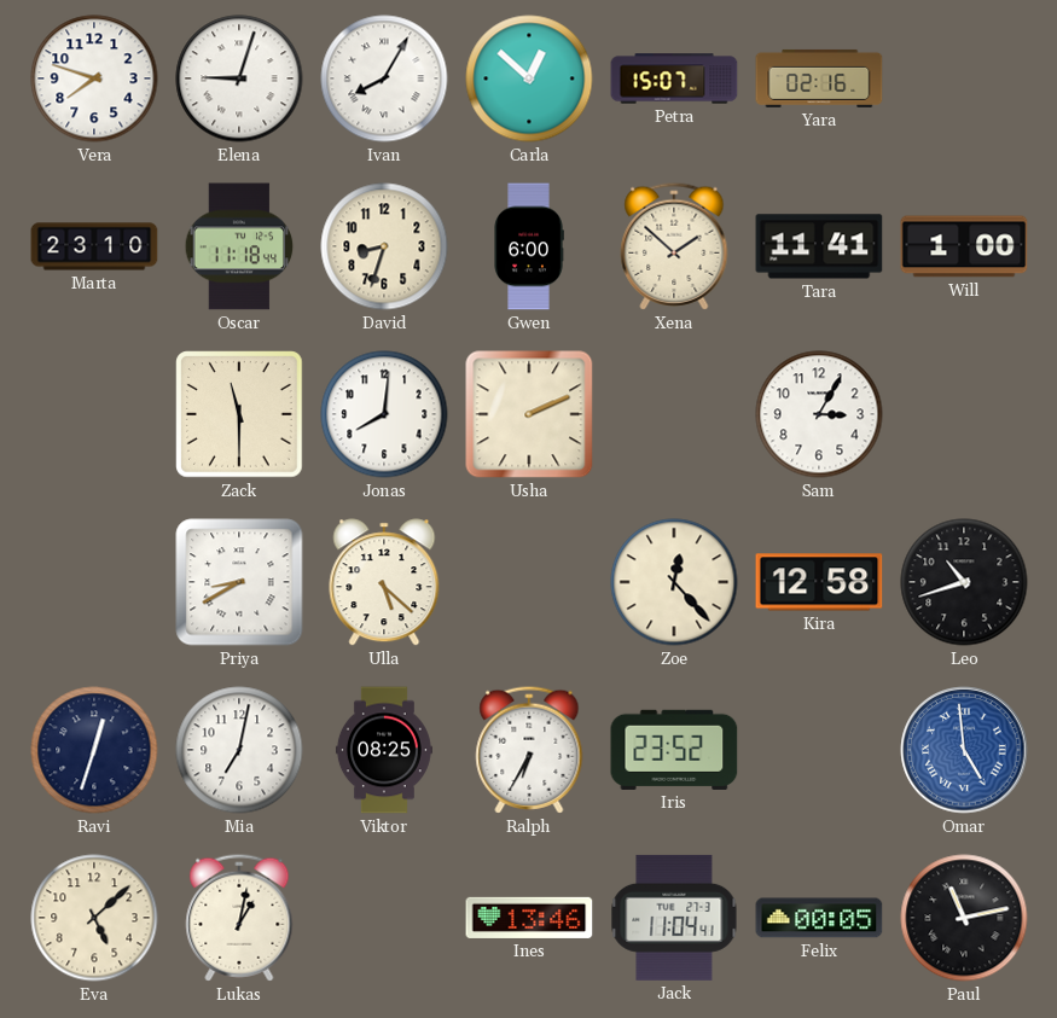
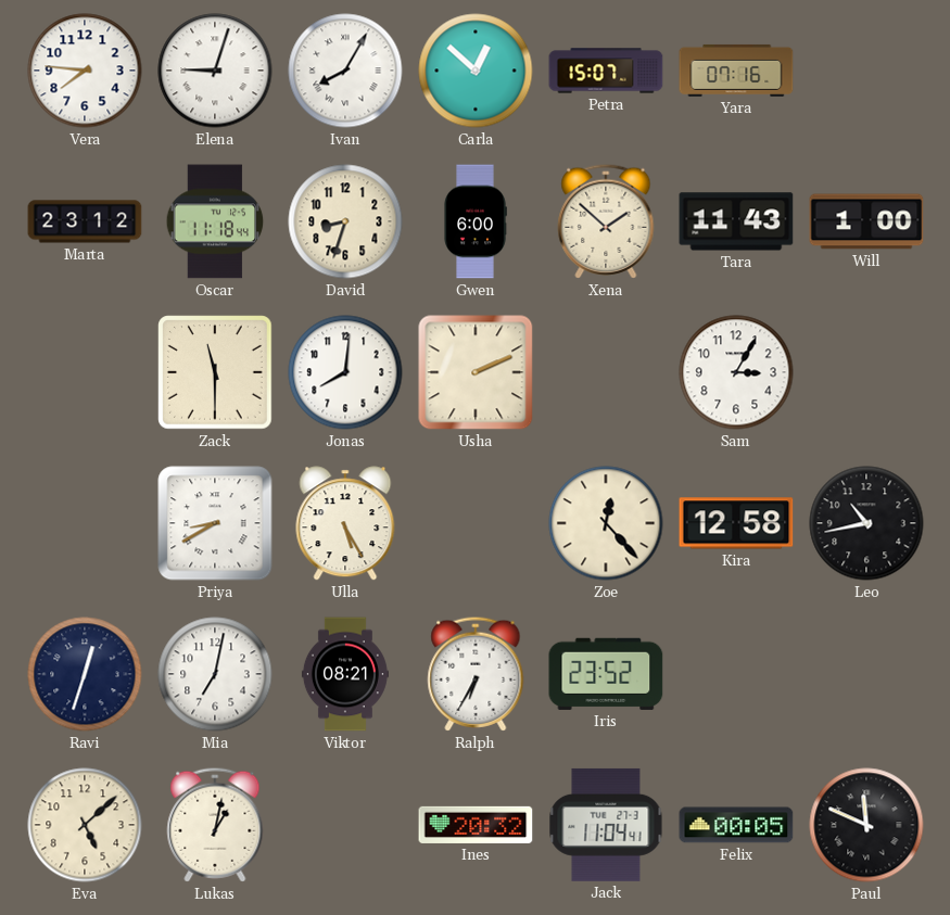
Vera: 7:48 -> 7:46 (85, 71)
Yara: 02:16 -> 07:16 (736, 71)
Marta: 23:10 -> 23:12 (85, 221)
Tara: 11:41 -> 11:43 (736, 221)
Ulla: 5:22 -> 5:25 (345, 523)
Leo: 10:42 -> 10:43 (866, 523)
Viktor: 08:25 -> 08:21 (345, 674)
Omar: 4:59 -> none (964, 750)
Ines: 13:46 -> 20:32 (476, 825)
Paul: 11:13 -> 11:49 (866, 825)
